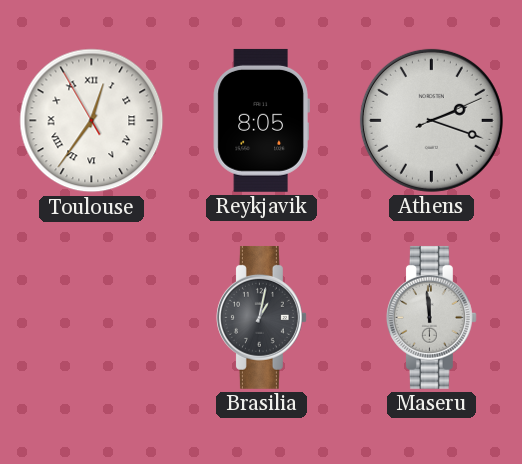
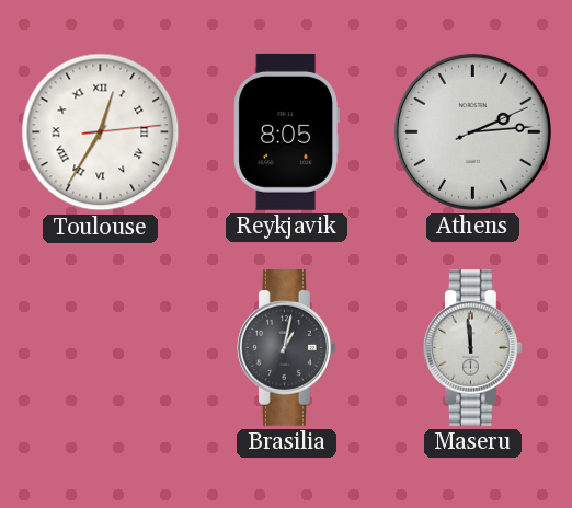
Toulouse: 12:35:55 -> 12:35:14 (101, 132)
Athens: 2:18 -> 2:14 (472, 131)
